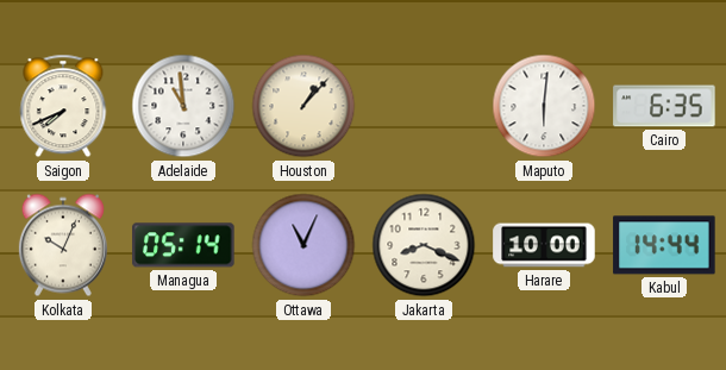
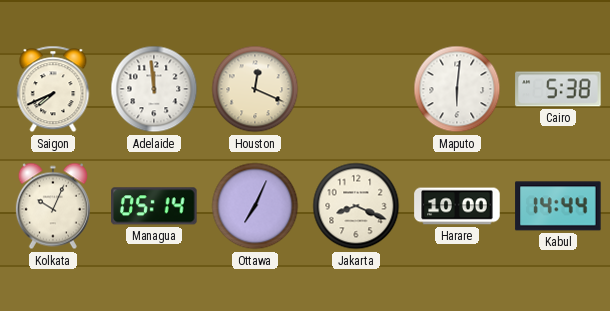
Adelaide: 10:59 -> 11:59 (154, 89)
Houston: 1:07 -> 12:19 (255, 89)
Cairo: 6:35 -> 5:38 (558, 89)
Ottawa: 11:04 -> 7:04 (255, 206)
